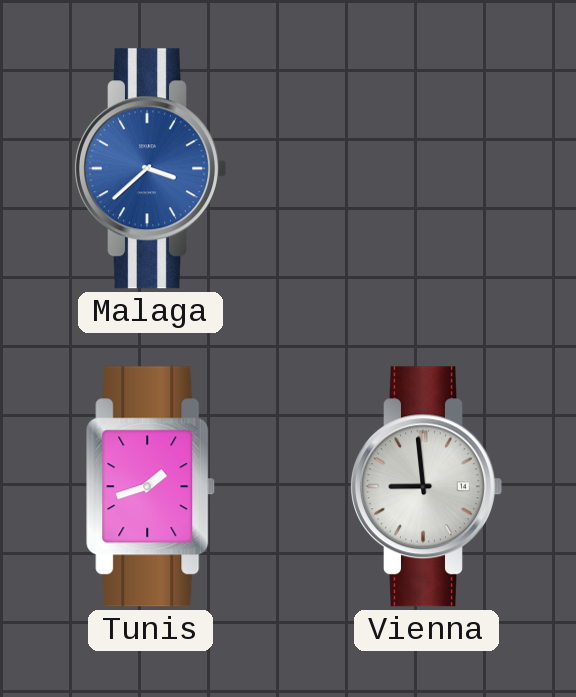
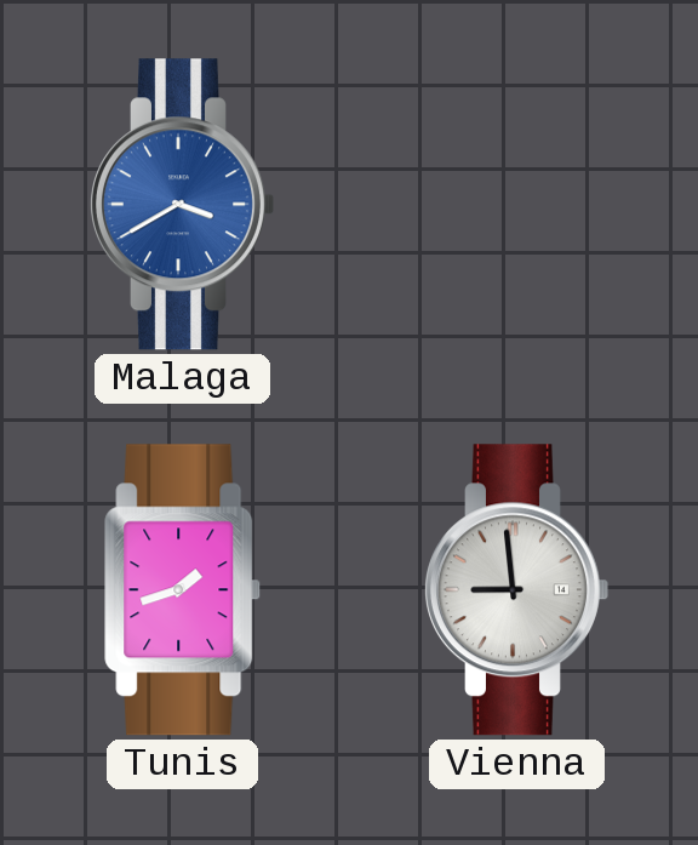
Malaga: 3:38 -> 3:40 (183, 205)
